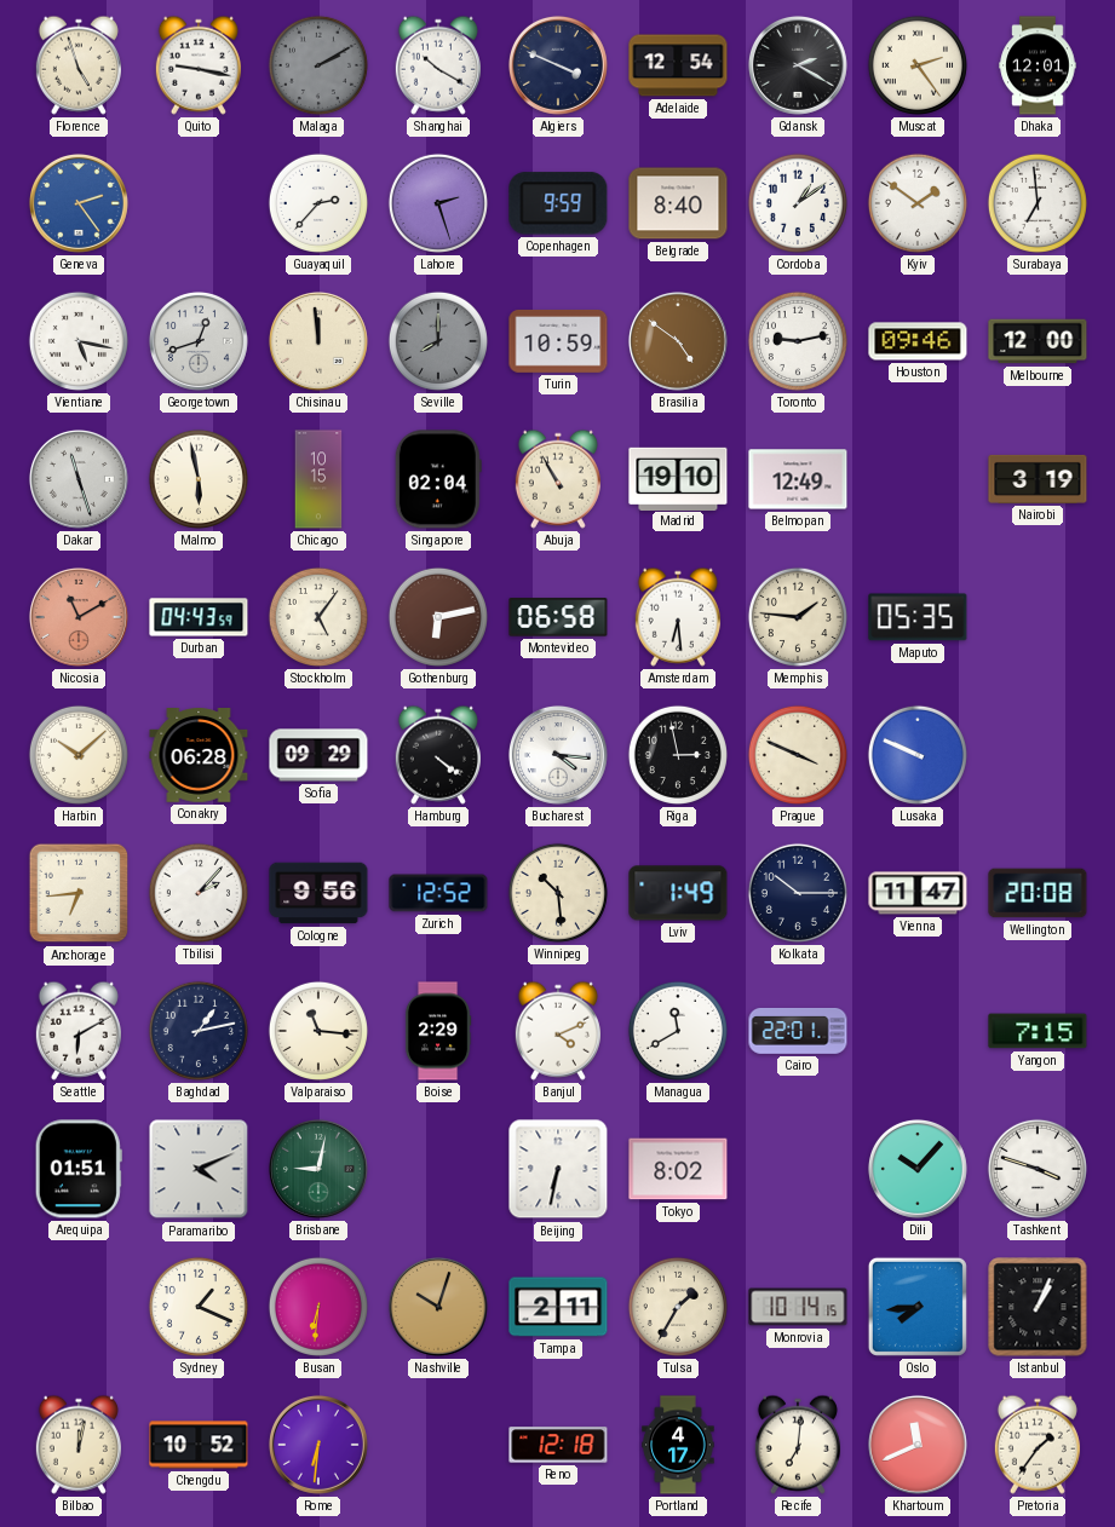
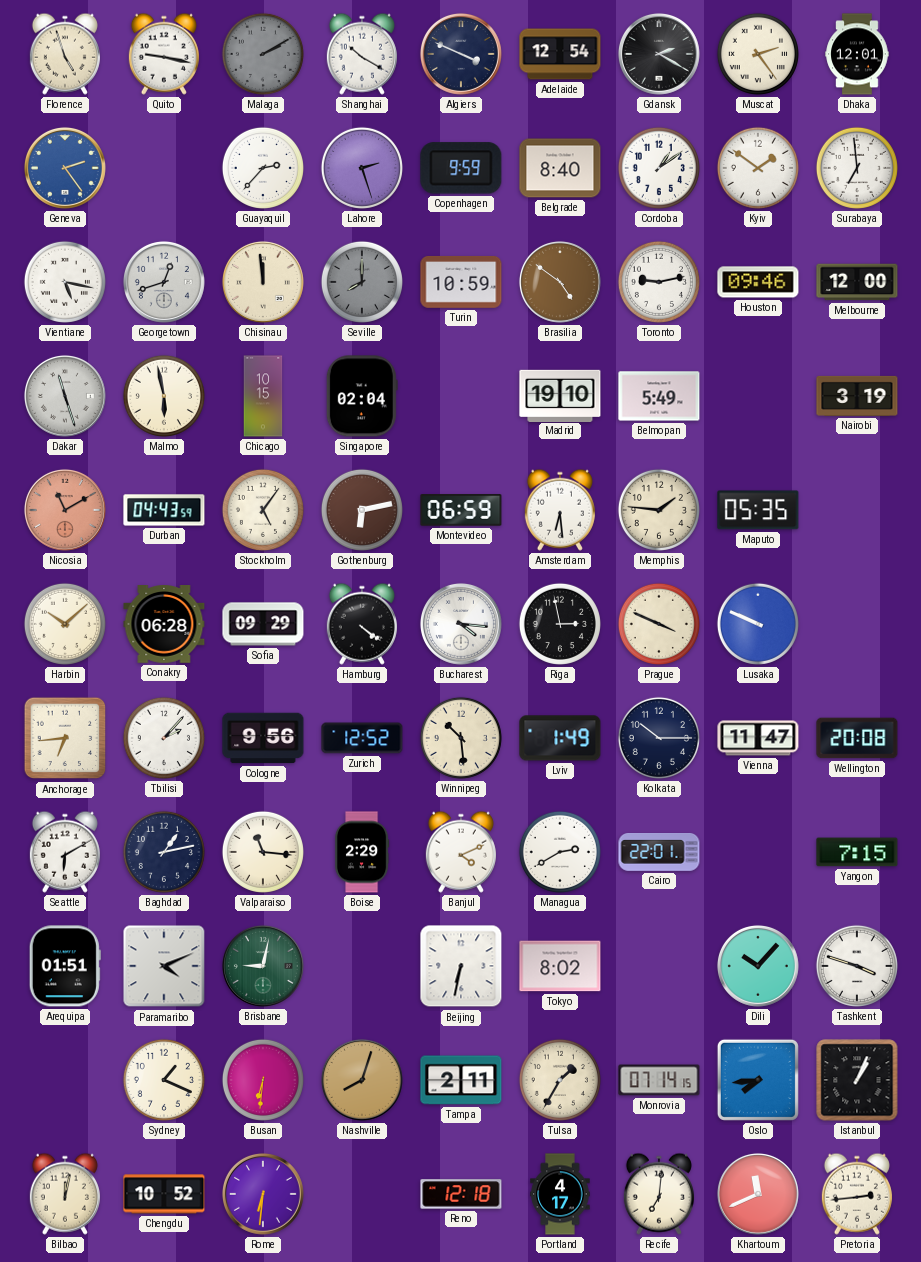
Abuja: 10:55 -> none (558, 479)
Belmopan: 12:49 -> 5:49 (659, 396)
Montevideo: 06:58 -> 06:59 (461, 510)
Managua: 11:40 -> 2:40 (560, 852)
Nashville: 10:03 -> 8:03 (362, 1080)
Monrovia: 10:14 -> 07:14 (659, 1080)
Pretoria: 1:36 -> 2:44 (857, 1194)
